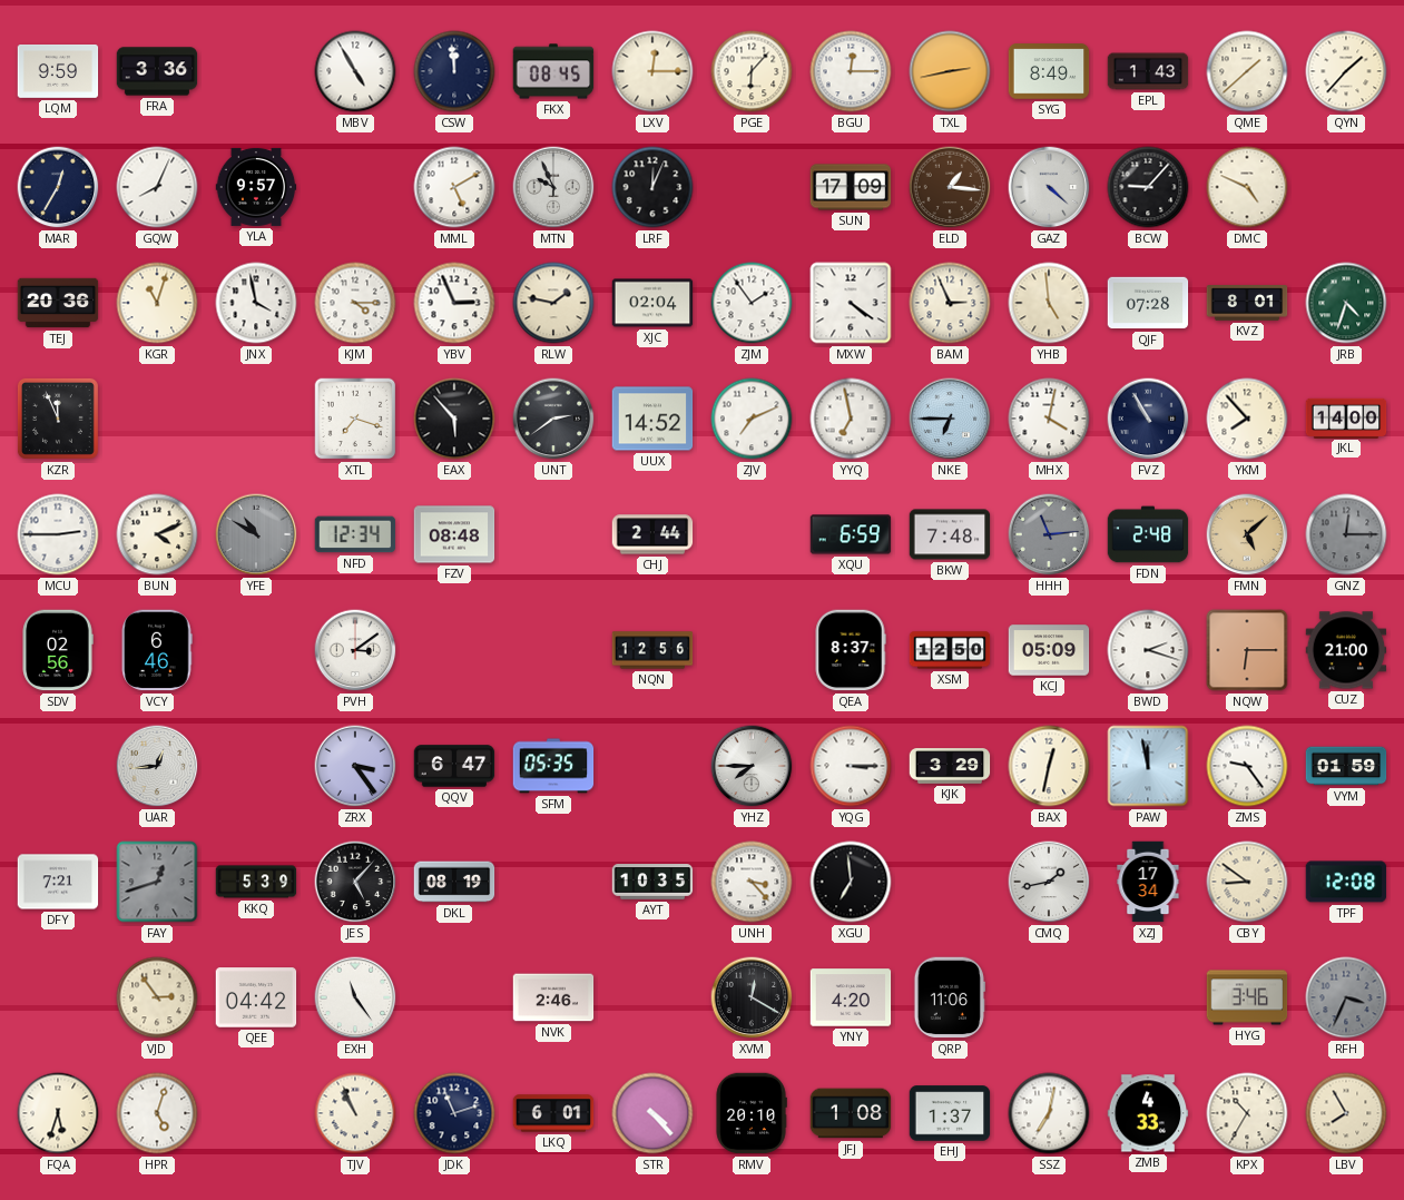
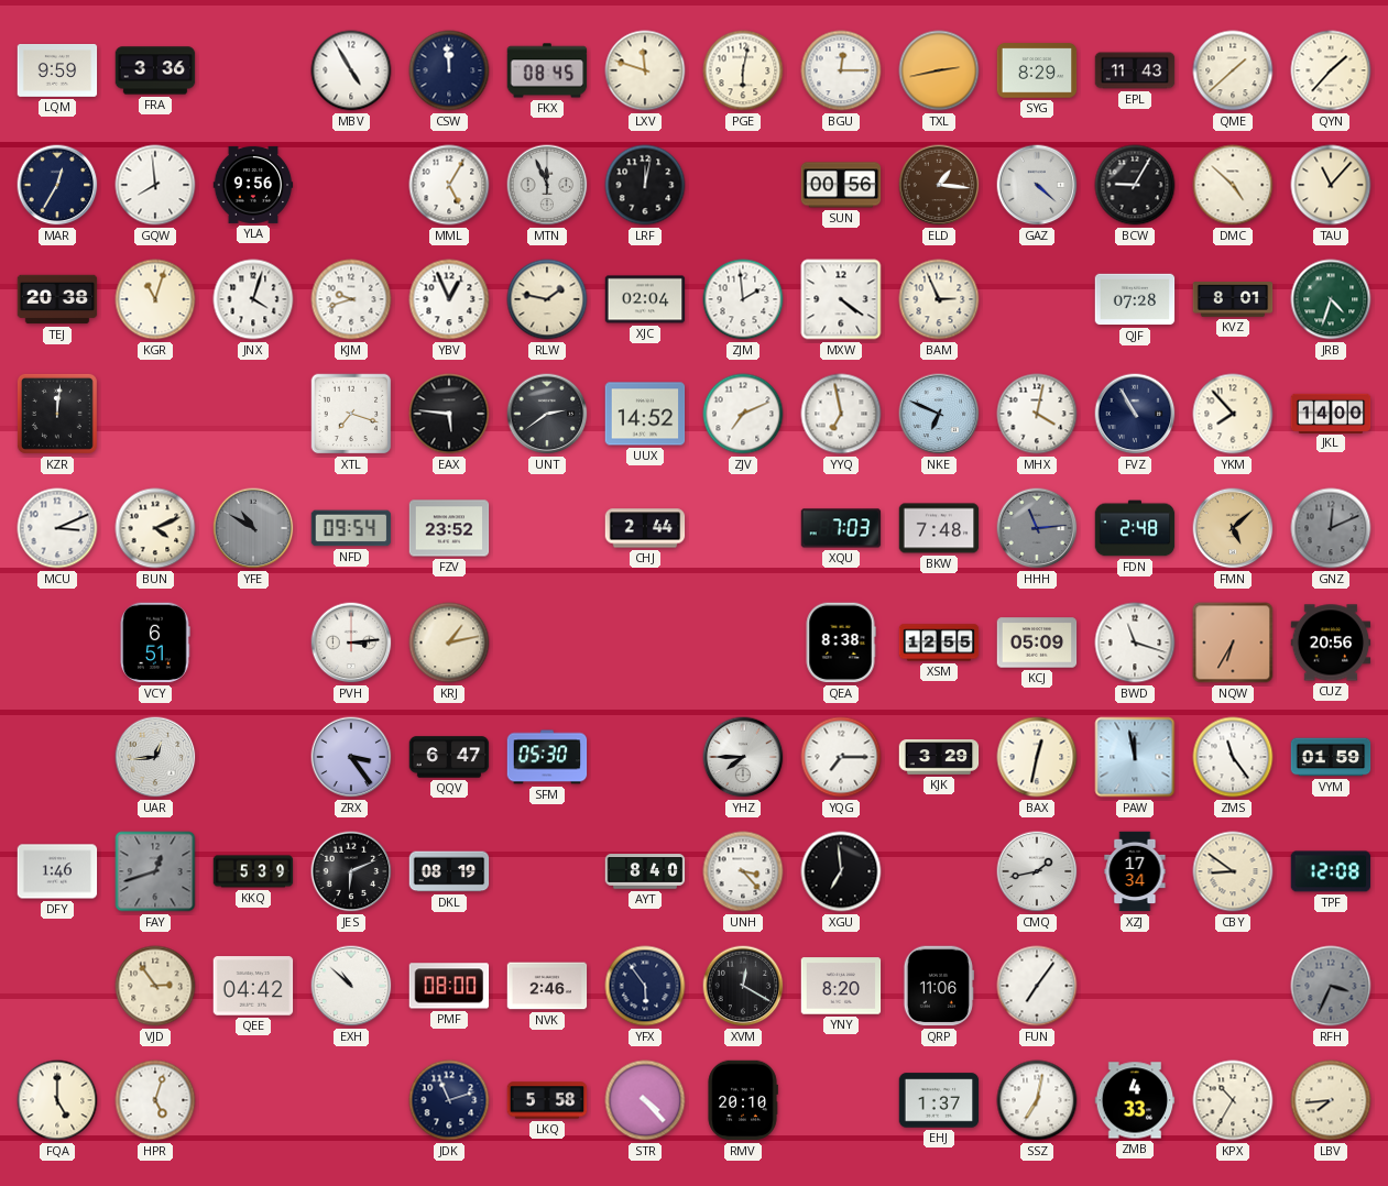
LXV: 12:15 -> 11:48 (645, 70)
PGE: 6:07 -> 6:02 (743, 70)
SYG: 8:49 -> 8:29 (1037, 70)
EPL: 1:43 -> 11:43 (1135, 70)
GQW: 8:04 -> 7:59 (155, 185)
YLA: 9:57 -> 9:56 (253, 185)
MML: 5:10 -> 5:05 (449, 185)
MTN: 9:56 -> 11:56 (547, 185)
LRF: 12:04 -> 12:02 (645, 185)
SUN: 17:09 -> 00:56 (841, 185)
BCW: 9:07 -> 9:05 (1135, 185)
DMC: 4:49 -> 4:52 (1233, 185)
TAU: none -> 11:07 (1331, 185)
TEJ: 20:36 -> 20:38 (57, 299)
JNX: 3:58 -> 4:03 (253, 299)
KJM: 4:15 -> 9:42 (351, 299)
YBV: 2:56 -> 12:56 (449, 299)
ZJM: 1:54 -> 1:59 (743, 299)
YHB: 4:59 -> none (1049, 303)
KZR: 11:56 -> 12:01 (57, 414)
EAX: 5:53 -> 5:46 (449, 414)
NKE: 6:45 -> 6:49 (939, 414)
MCU: 2:45 -> 3:11 (57, 528)
NFD: 12:34 -> 09:54 (351, 528)
FZV: 08:48 -> 23:52 (449, 528)
XQU: 6:59 -> 7:03 (841, 528)
GNZ: 12:15 -> 12:11 (1331, 528)
SDV: 02:56 -> none (58, 650)
VCY: 6:46 -> 6:51 (155, 643)
PVH: 3:09 -> 3:14 (351, 643)
KRJ: none -> 1:13 (449, 643)
NQN: 12:56 -> none (652, 650)
QEA: 8:37 -> 8:38 (841, 643)
XSM: 12:50 -> 12:55 (939, 643)
BWD: 2:18 -> 11:18 (1135, 643)
NQW: 6:15 -> 6:35 (1233, 643)
CUZ: 21:00 -> 20:56 (1331, 643)
SFM: 05:35 -> 05:30 (547, 757)
YQG: 3:15 -> 7:15 (841, 757)
ZMS: 9:24 -> 11:24 (1233, 757)
DFY: 7:21 -> 1:46 (57, 871)
JES: 5:07 -> 6:11 (351, 871)
AYT: 10:35 -> 8:40 (645, 871)
EXH: 11:24 -> 10:52 (351, 986)
PMF: none -> 08:00 (449, 986)
YFX: none -> 5:54 (645, 986)
YNY: 4:20 -> 8:20 (841, 986)
FUN: none -> 7:06 (1037, 986)
HYG: 3:46 -> none (1247, 997)
FQA: 5:33 -> 5:00 (57, 1100)
TJV: 10:56 -> none (355, 1113)
LKQ: 6:01 -> 5:58 (547, 1100)
JFJ: 1:08 -> none (851, 1113)
LBV: 7:55 -> 7:44 (1331, 1100)
